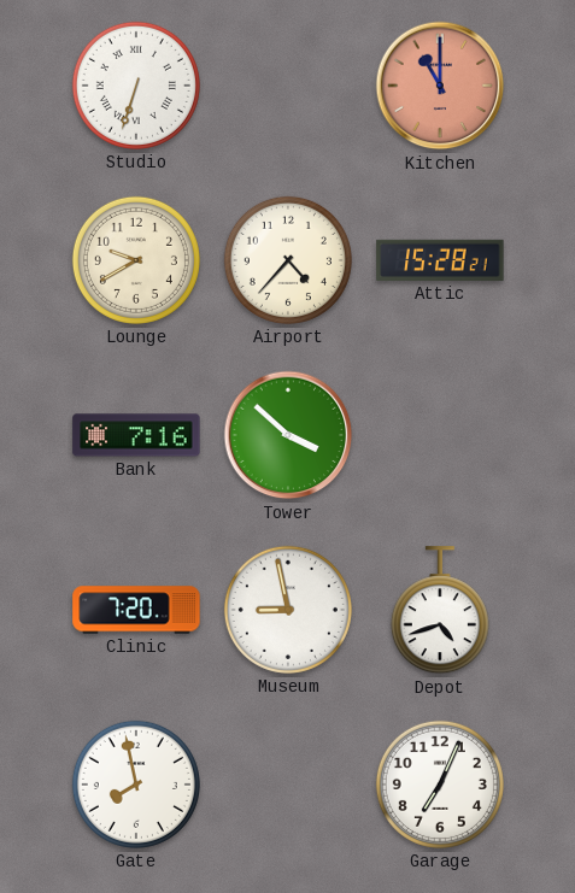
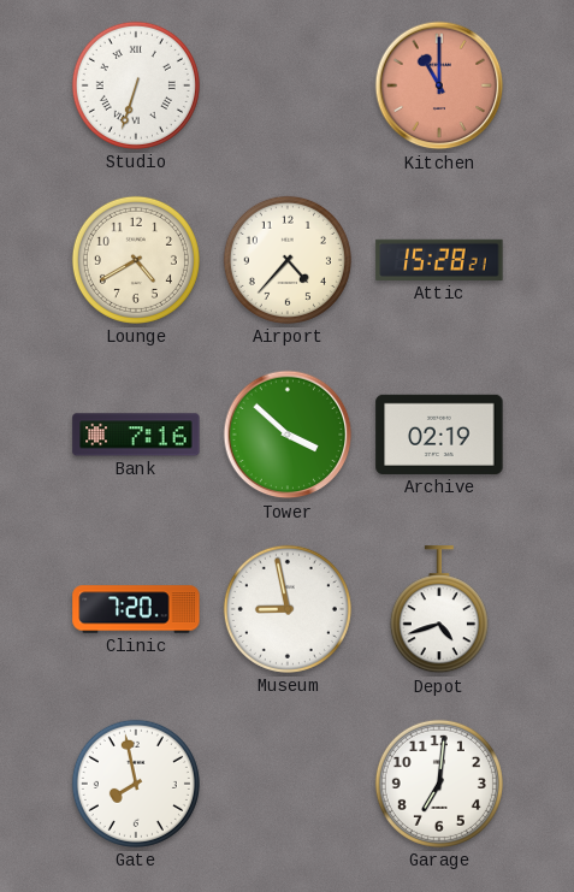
Lounge: 9:40 -> 4:40 (136, 260)
Archive: none -> 02:19 (439, 435)
Garage: 7:04 -> 7:01 (439, 784)
